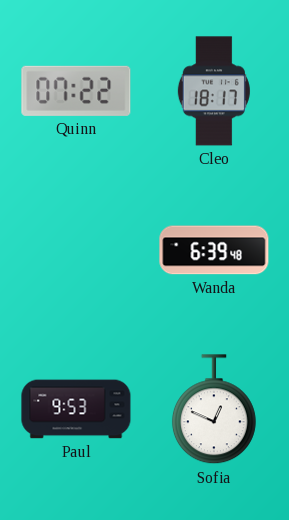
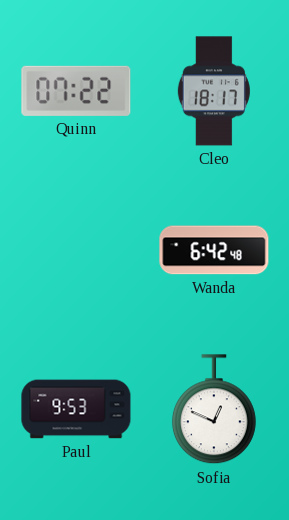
Wanda: 6:39 -> 6:42 (214, 250)
